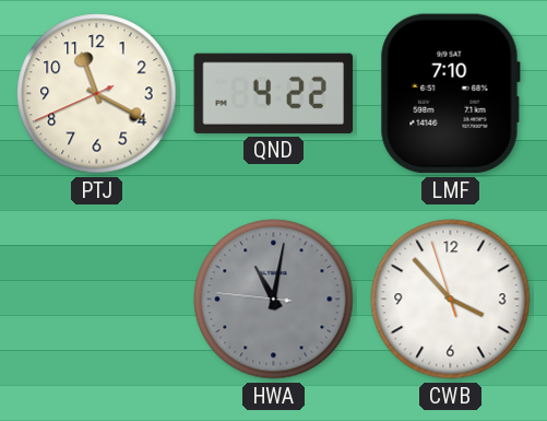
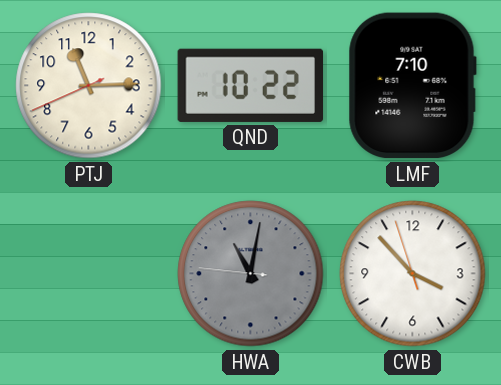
PTJ: 11:19 -> 11:14 (89, 86)
QND: 4:22 -> 10:22 (251, 85)
